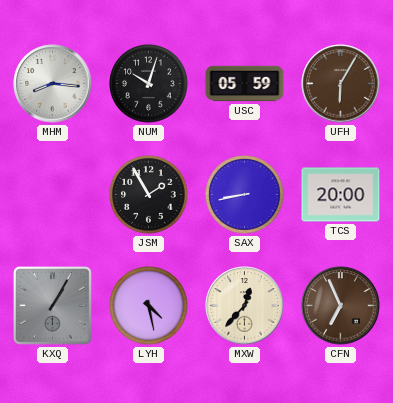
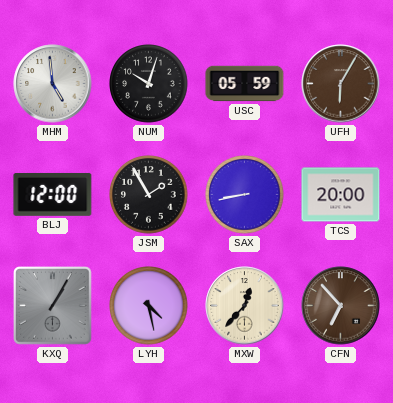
MHM: 8:16 -> 4:59 (53, 84)
BLJ: none -> 12:00 (53, 194)
CFN: 6:56 -> 6:53 (341, 306)
